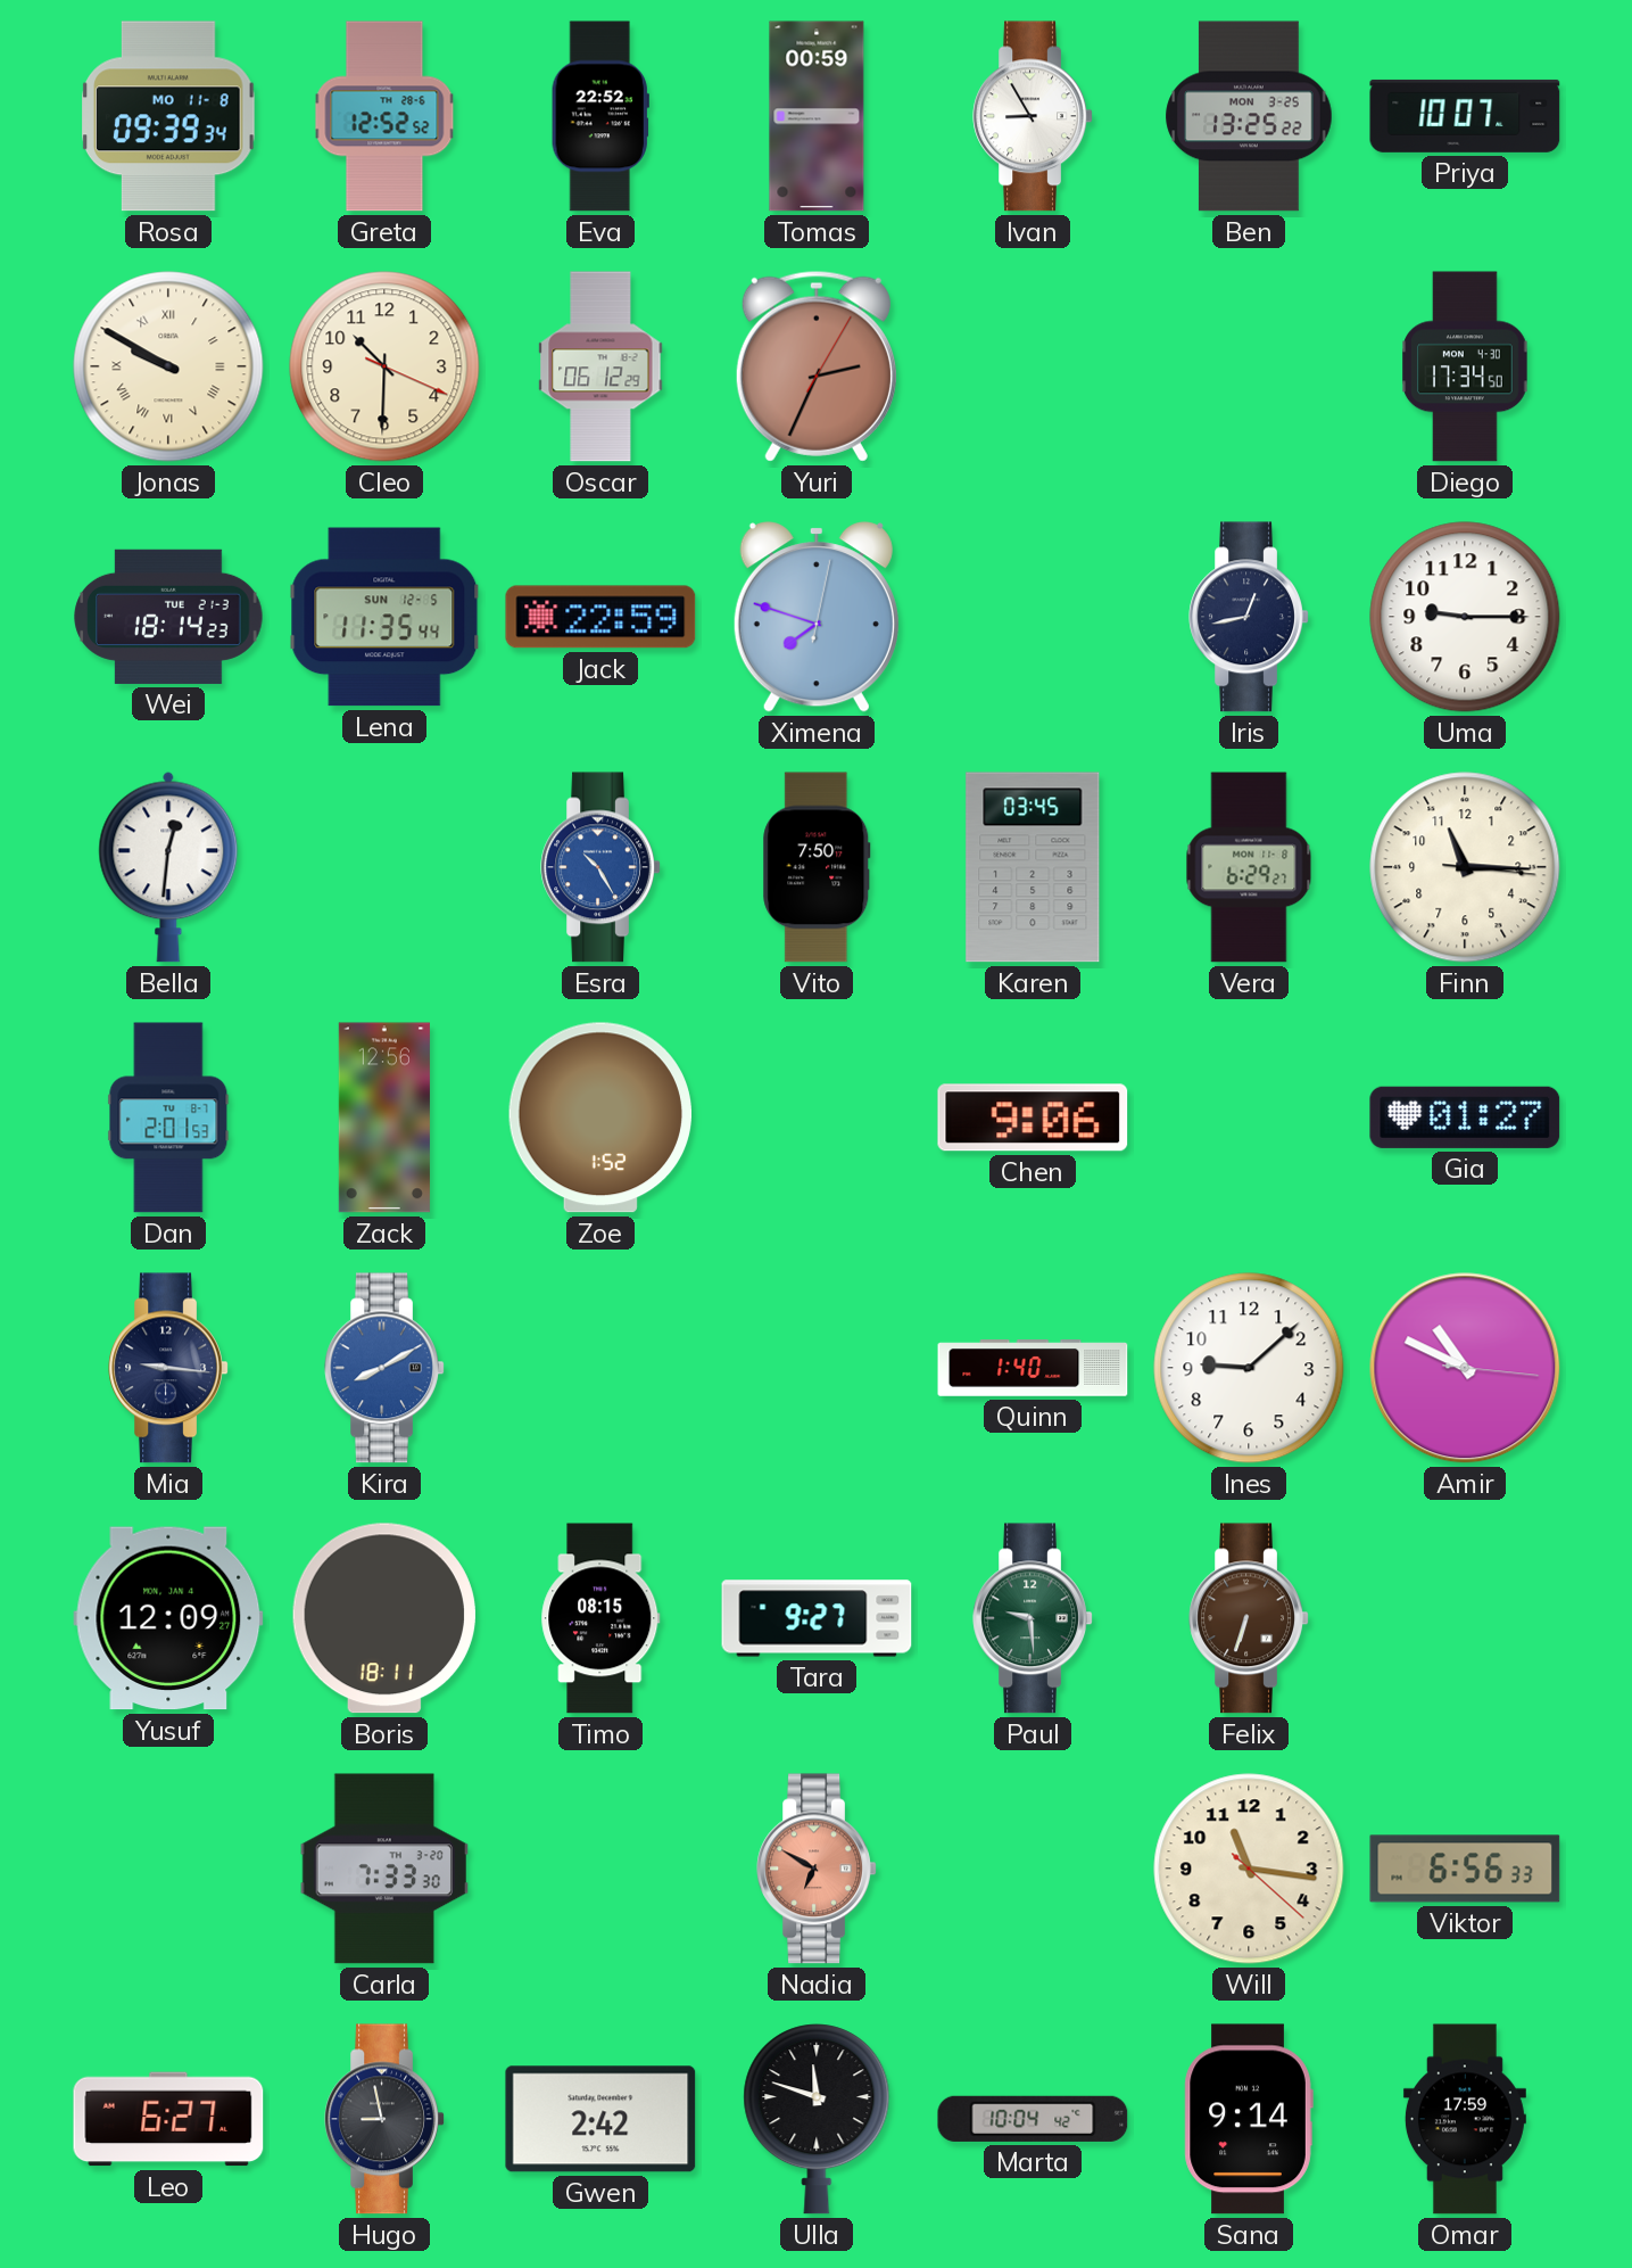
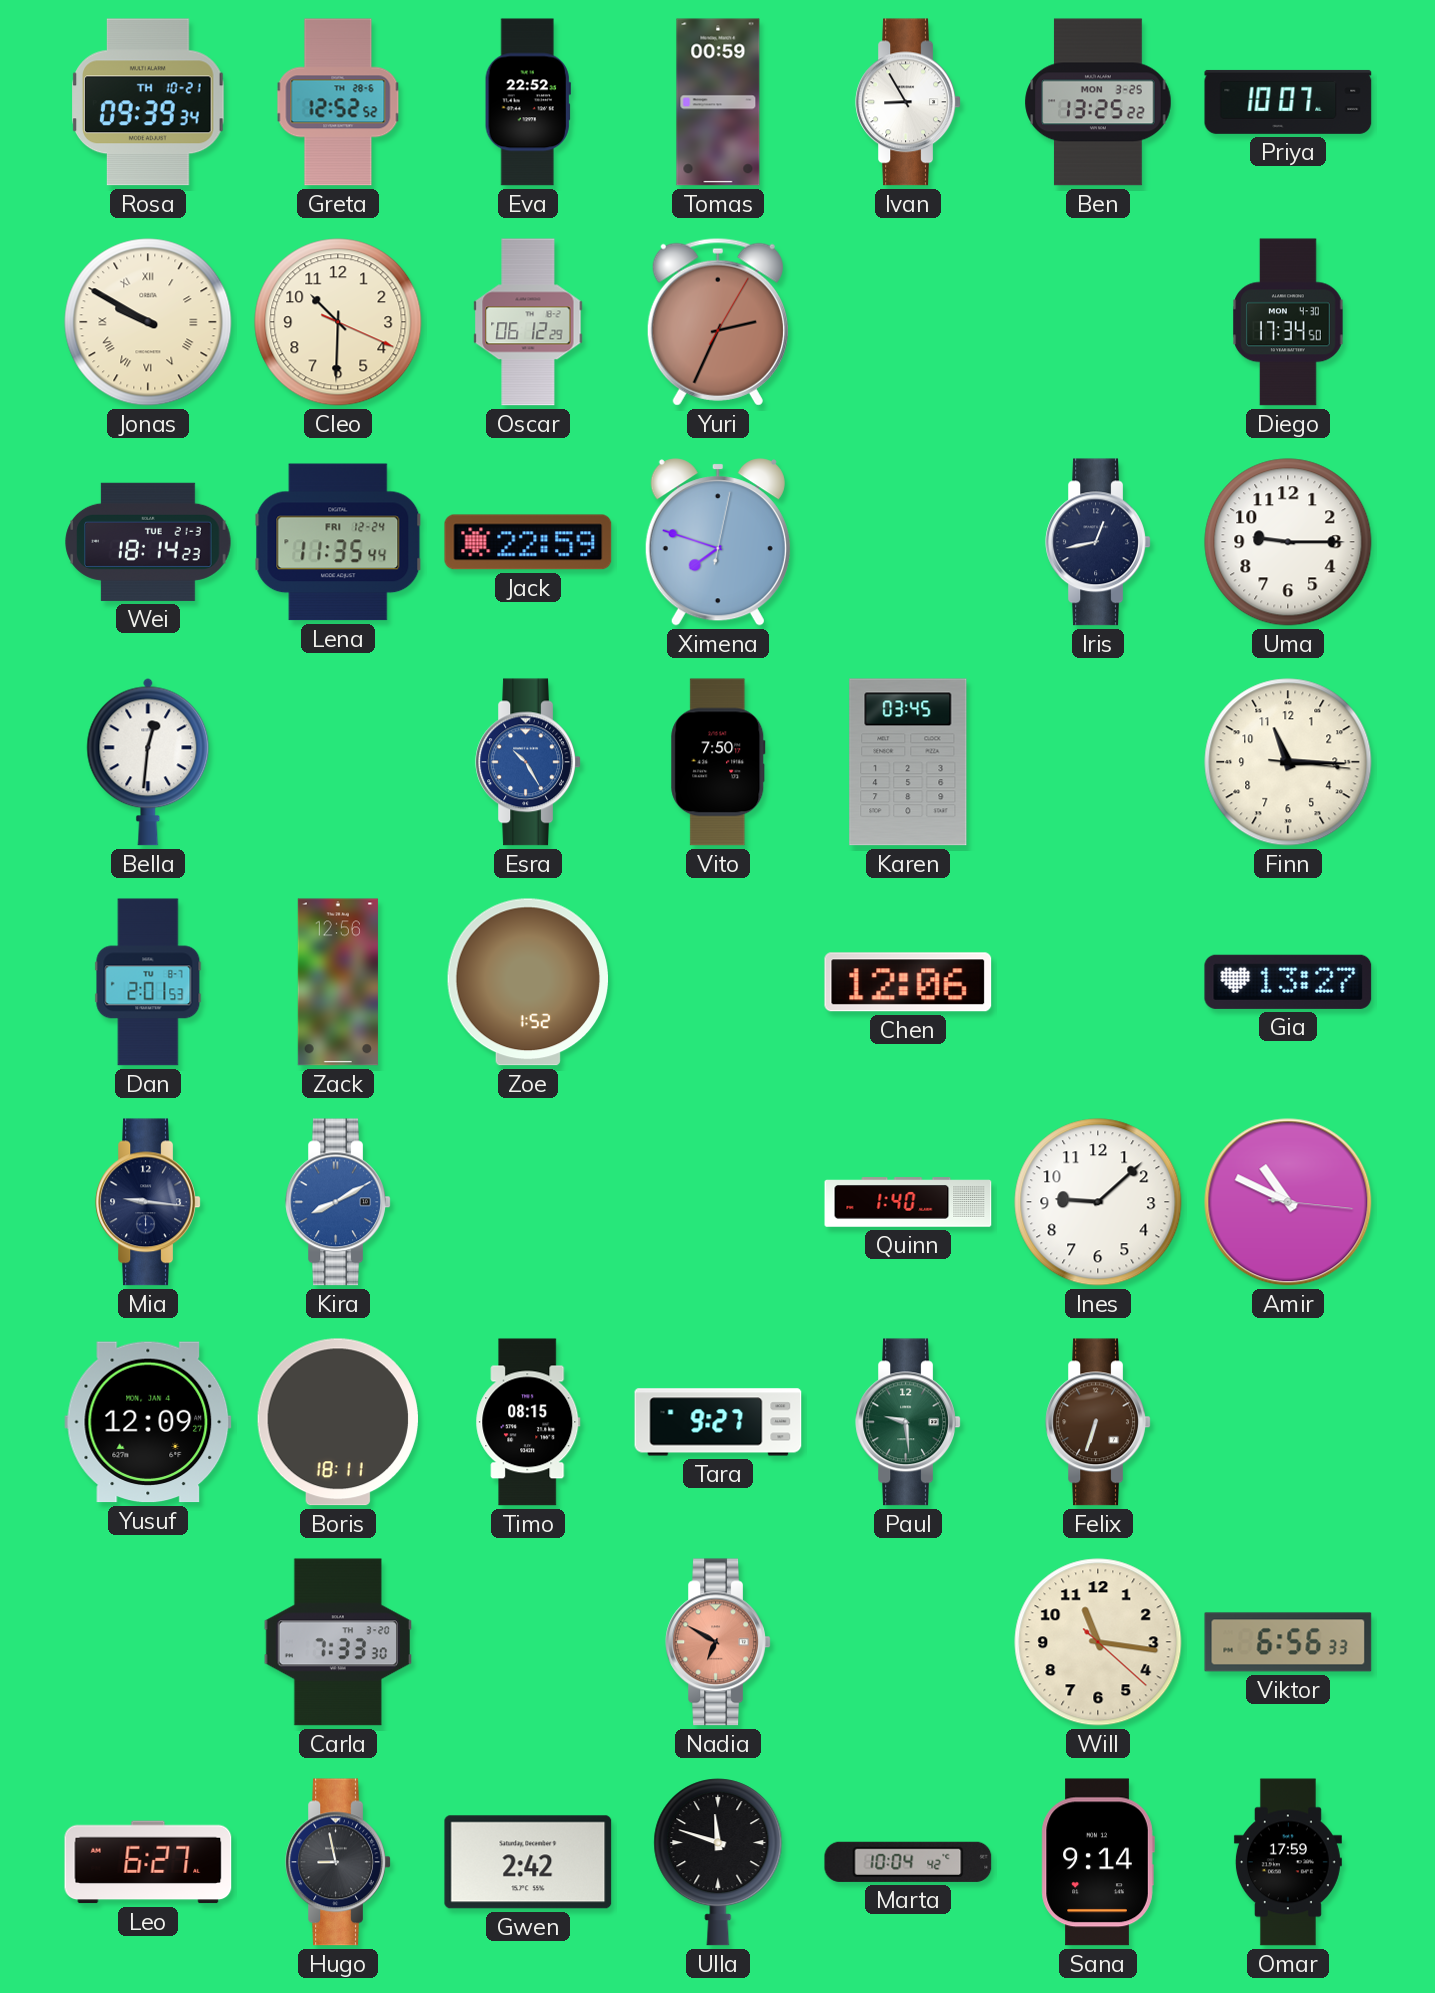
Rosa date: MO 11-8 -> TH 10-21 (148, 102)
Lena date: SUN 12-5 -> FRI 12-24 (338, 542)
Vera: 6:29 -> none (1249, 867)
Chen: 9:06 -> 12:06 (908, 982)
Gia: 01:27 -> 13:27 (1288, 982)
